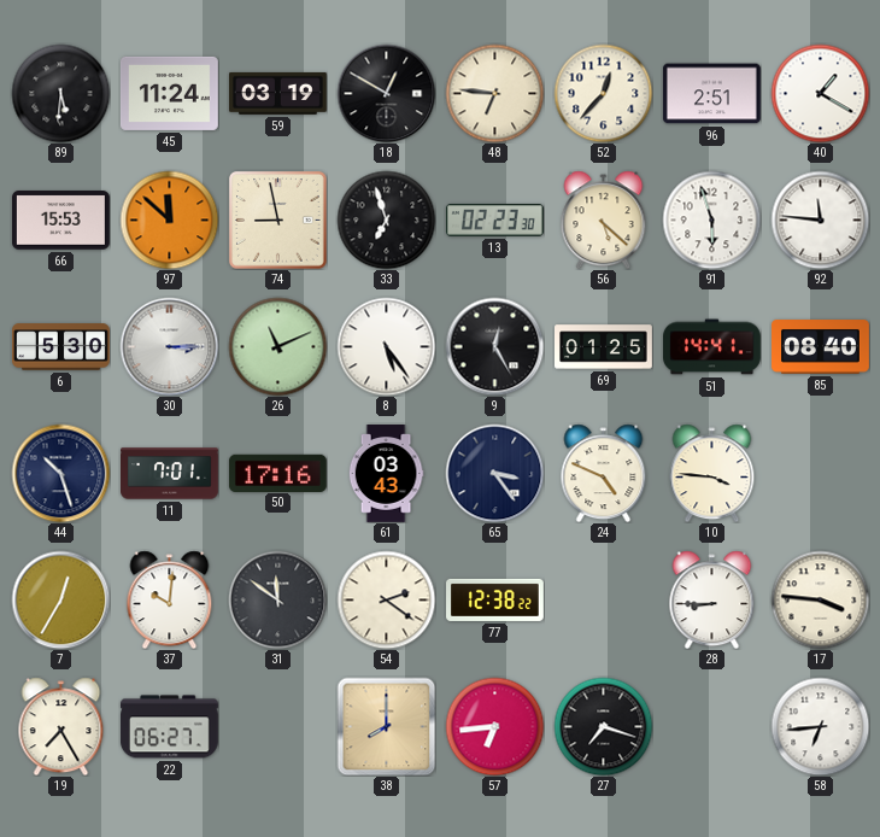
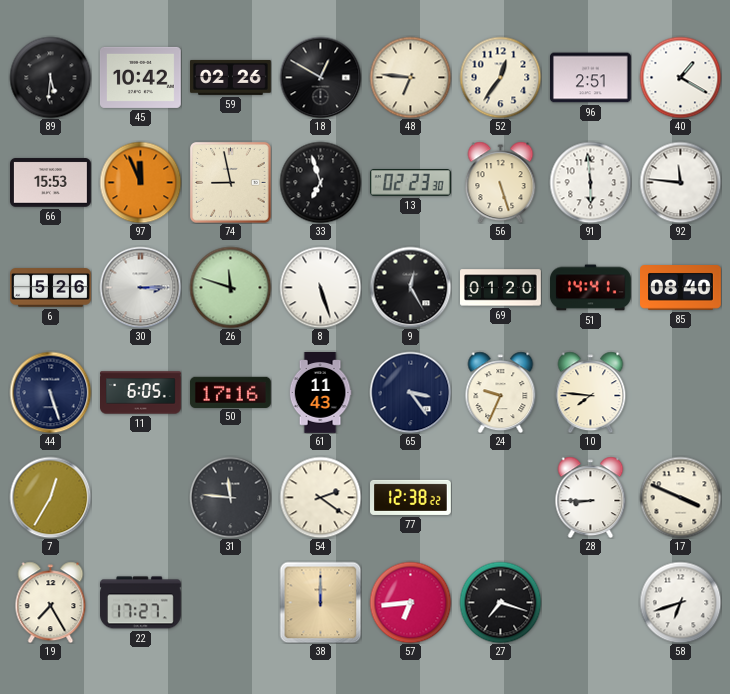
45: 11:24 -> 10:42 (141, 77)
59: 03:19 -> 02:26 (231, 77)
52: 12:37 -> 12:36 (500, 77)
97: 11:52 -> 11:56 (140, 182)
56: 5:22 -> 5:27 (501, 182)
91: 5:57 -> 5:59 (590, 182)
6: 5:30 -> 5:26 (51, 288)
26: 11:11 -> 11:48 (230, 287)
8: 5:24 -> 5:27 (320, 287)
69: 01:25 -> 01:20 (501, 288)
44: 10:27 -> 5:27 (50, 392)
11: 7:01 -> 6:05 (141, 393)
61: 03:43 -> 11:43 (320, 393)
24: 4:49 -> 9:34 (501, 392)
10: 3:46 -> 7:46 (591, 392)
37: 10:01 -> none (170, 599)
31: 11:51 -> 11:46 (230, 497)
17: 3:46 -> 3:49 (680, 497)
22: 06:27 -> 17:27 (140, 603)
38: 8:00 -> 12:00 (320, 602)
58: 6:44 -> 6:42 (680, 602)
